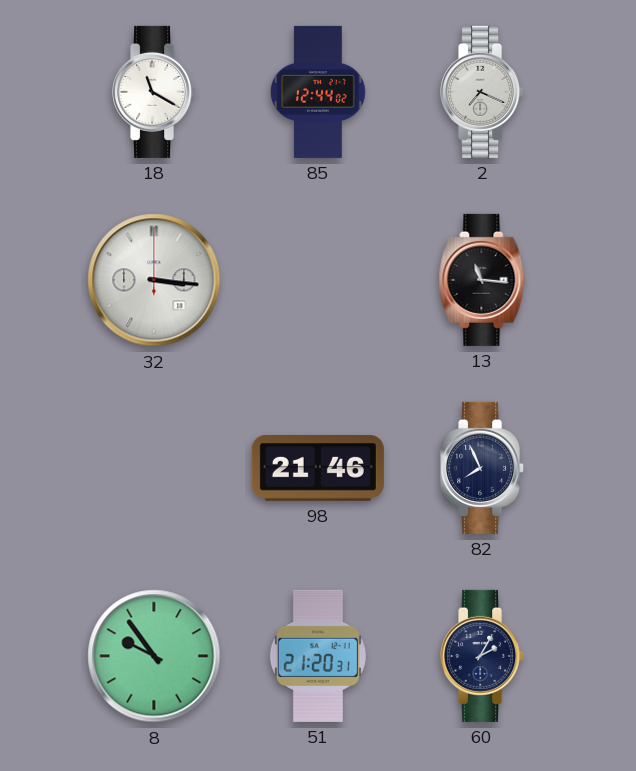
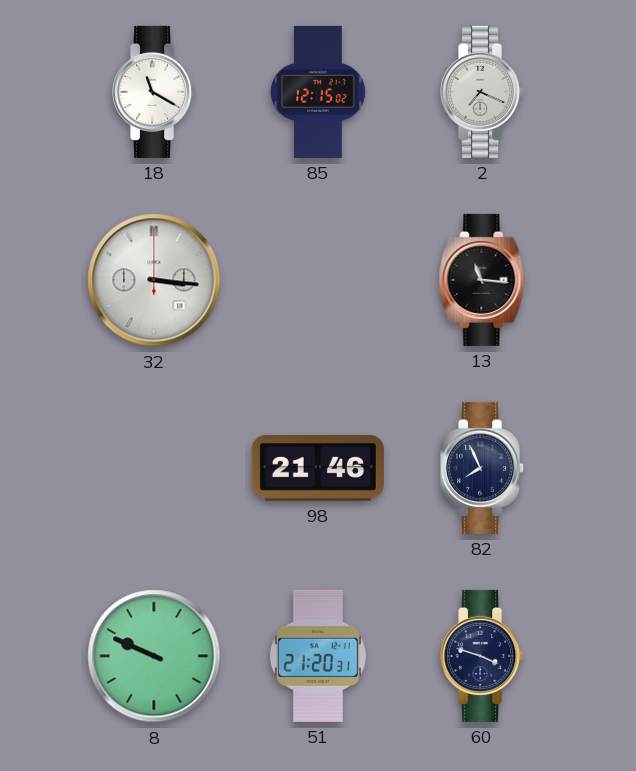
85: 12:44 -> 12:15 (318, 92)
8: 9:54 -> 9:49 (154, 656)
60: 2:05 -> 3:48 (483, 656)
